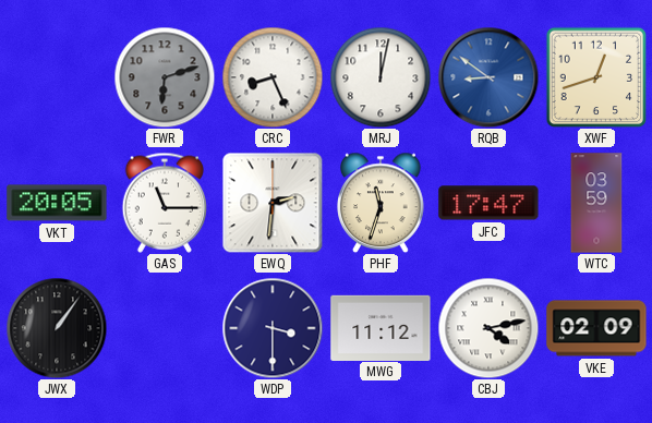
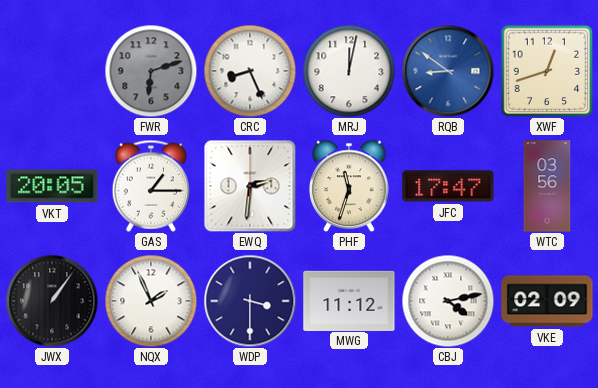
GAS: 11:15 -> 1:15 (150, 186)
WTC: 03:59 -> 03:56 (547, 186)
NQX: none -> 1:56 (151, 301)
